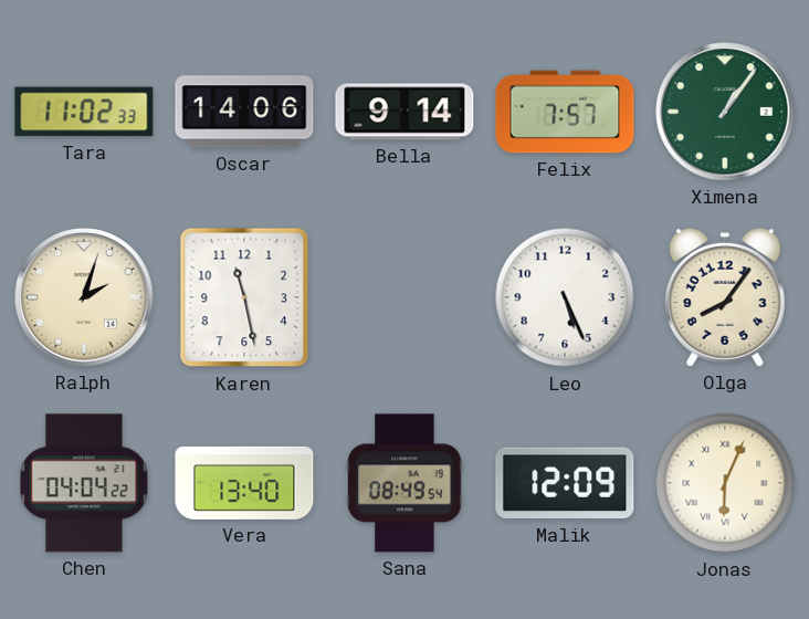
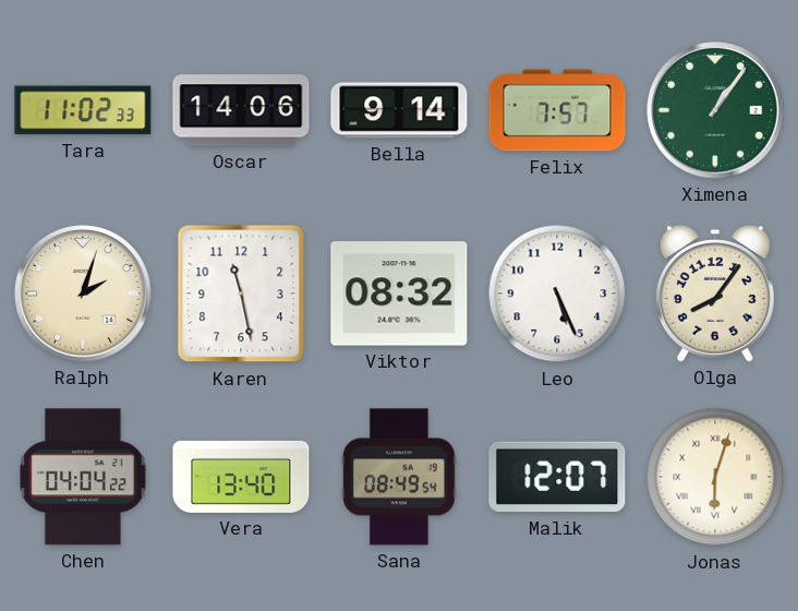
Viktor: none -> 08:32 (399, 293)
Malik: 12:09 -> 12:07 (557, 477)
Jonas: 6:04 -> 6:03 (715, 477)
